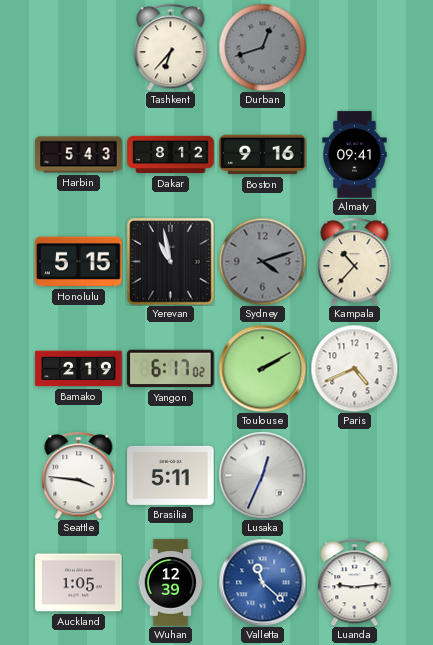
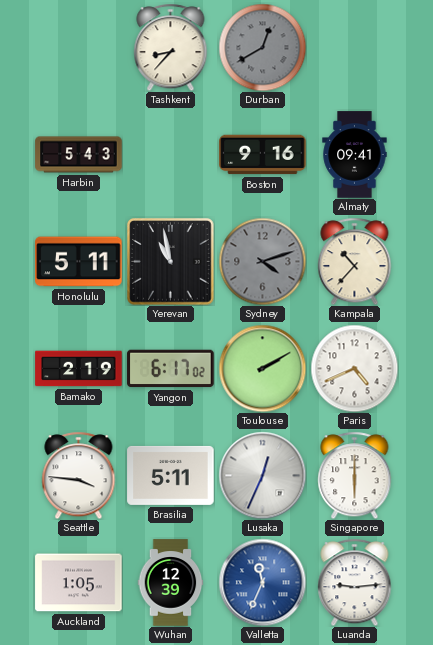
Tashkent: 6:37 -> 8:37 (171, 47)
Durban: 12:42 -> 12:40 (262, 47)
Dakar: 8:12 -> none (171, 155)
Honolulu: 5:15 -> 5:11 (79, 262)
Singapore: none -> 6:00 (355, 475)
Valletta: 11:22 -> 11:34 (262, 582)
